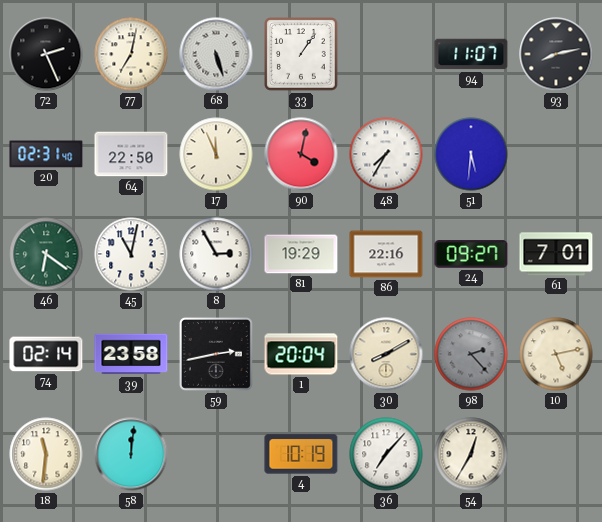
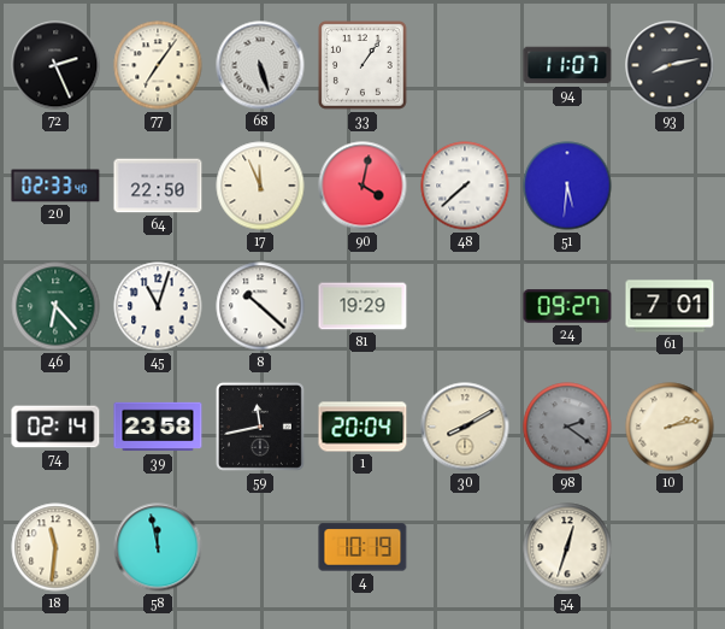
77: 7:02 -> 7:06 (158, 65)
20: 02:31 -> 02:33 (55, 186)
48: 7:35 -> 7:38 (465, 186)
46: 6:21 -> 6:23 (55, 306)
45: 11:02 -> 11:03 (158, 306)
8: 2:55 -> 10:22 (260, 306)
86: 22:16 -> none (386, 254)
59: 2:43 -> 11:43 (260, 427)
98: 2:23 -> 2:21 (567, 427)
10: 5:13 -> 2:13 (670, 427)
58: 12:01 -> 11:58 (158, 547)
36: 7:07 -> none (386, 454)
54: 12:35 -> 12:33 (567, 547)
